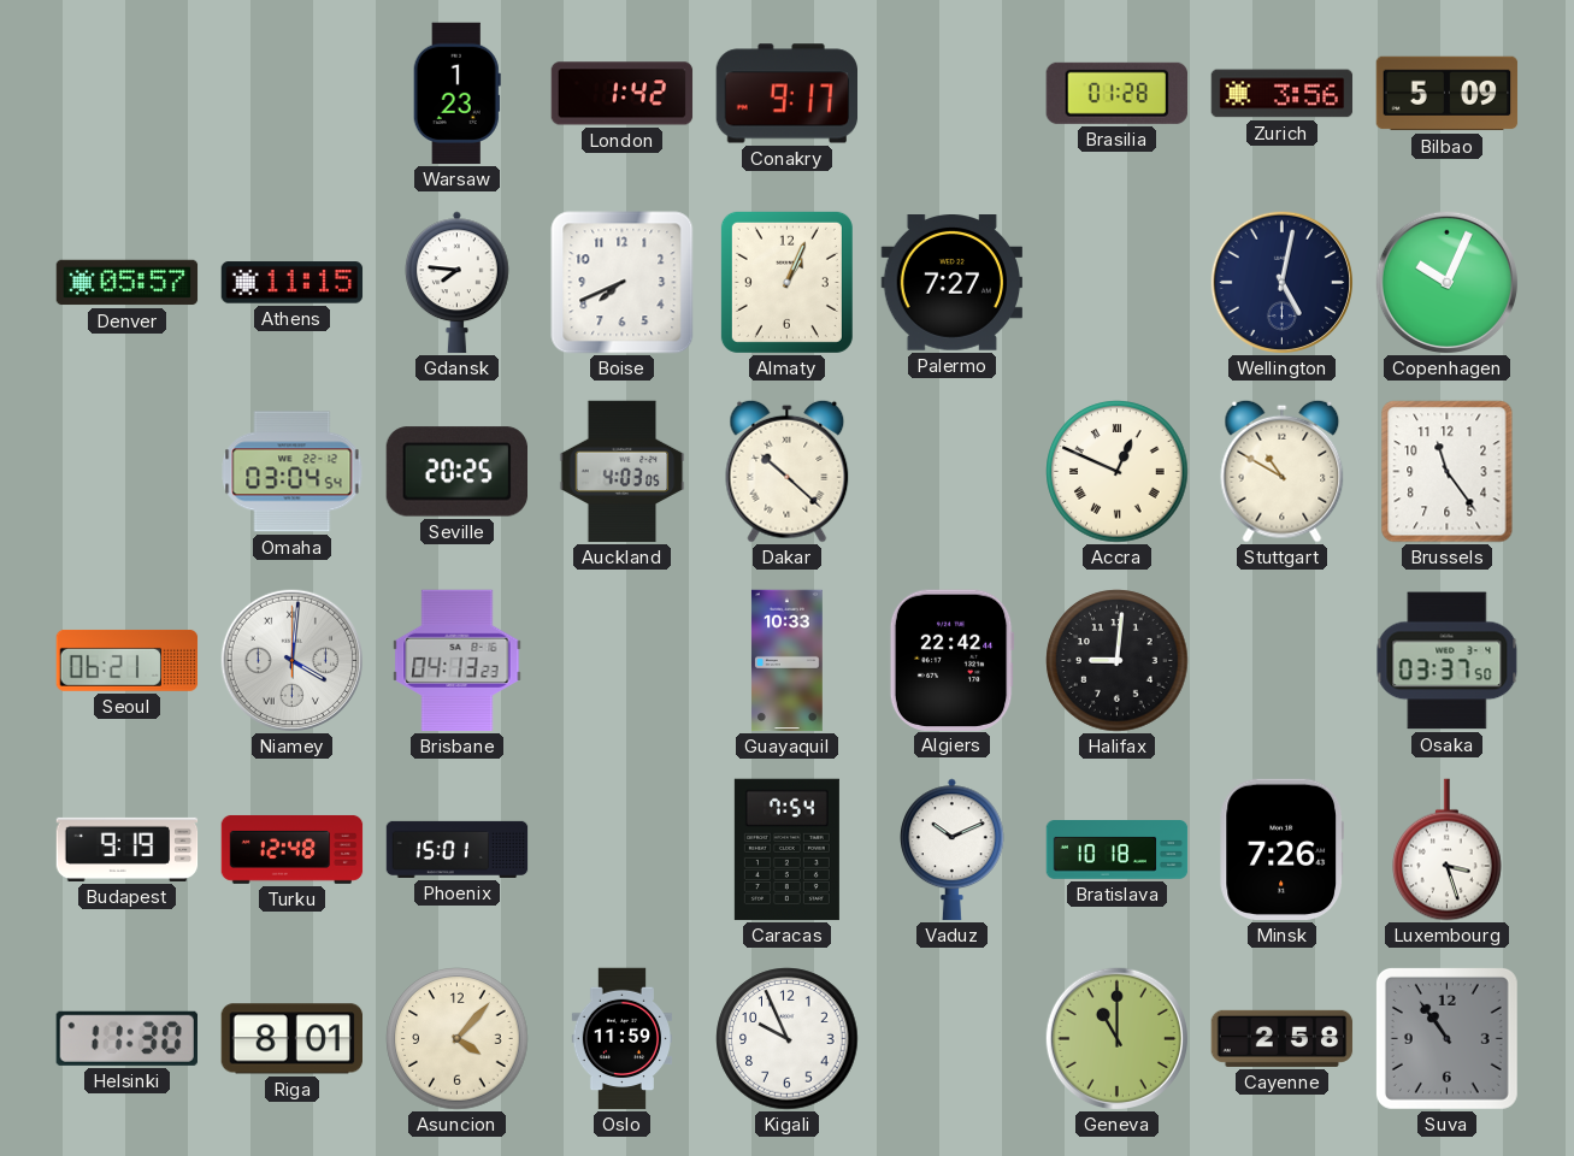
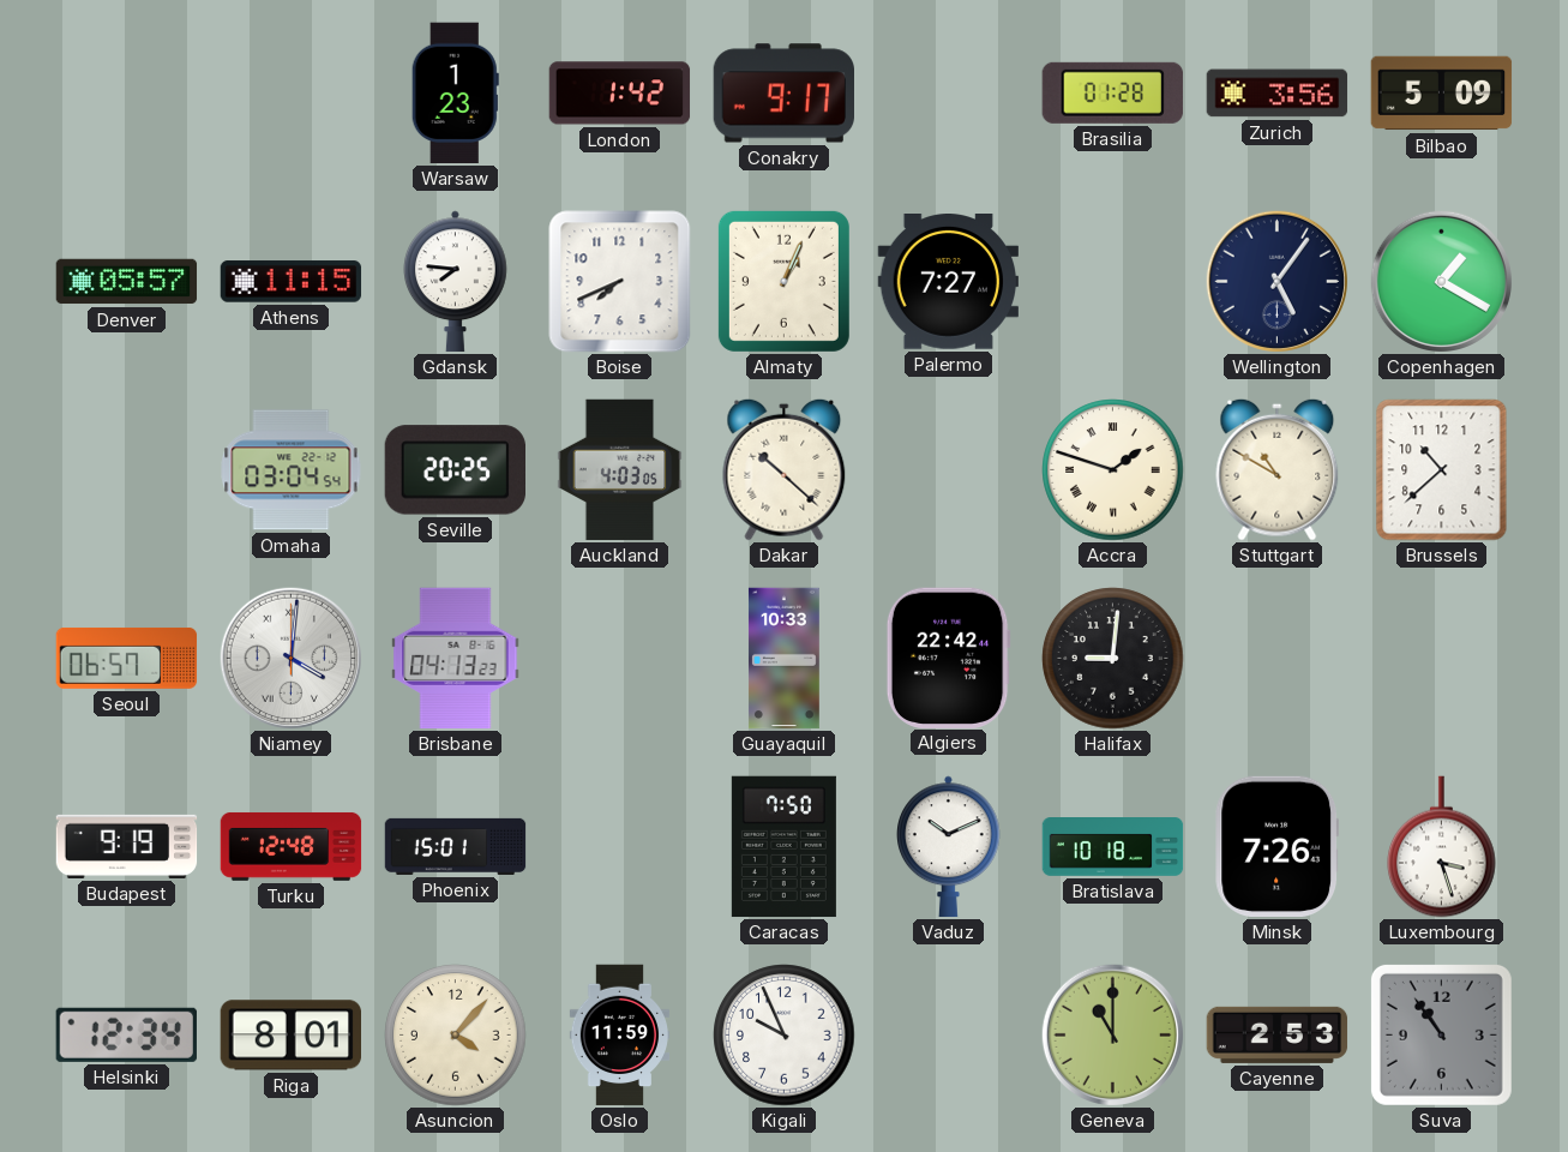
Wellington: 5:02 -> 5:06 (1276, 281)
Copenhagen: 10:04 -> 1:20 (1441, 281)
Accra: 12:49 -> 1:48 (1113, 470)
Brussels: 11:24 -> 10:38 (1442, 470)
Seoul: 06:21 -> 06:57 (127, 658)
Osaka: 03:37 -> none (1448, 661)
Caracas: 7:54 -> 7:50 (783, 847)
Helsinki: 11:30 -> 12:34 (126, 1034)
Cayenne: 2:58 -> 2:53 (1278, 1034)
